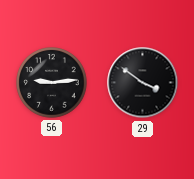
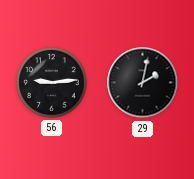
29: 3:51 -> 2:02 (143, 83)
